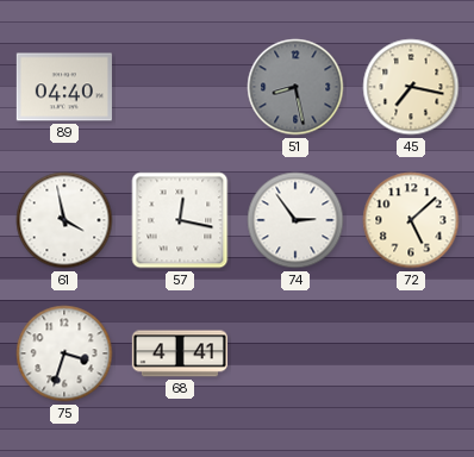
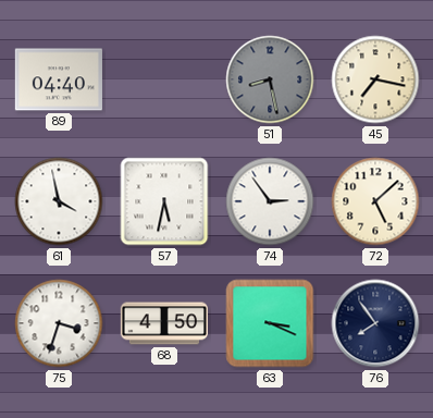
57: 12:17 -> 5:32 (164, 201)
68: 4:41 -> 4:50 (164, 323)
63: none -> 3:19 (270, 323)
76: none -> 7:54 (375, 323)
